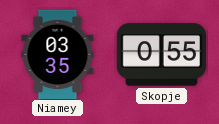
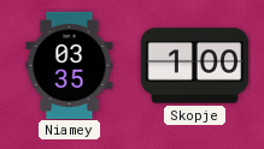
Skopje: 0:55 -> 1:00 (194, 66)
